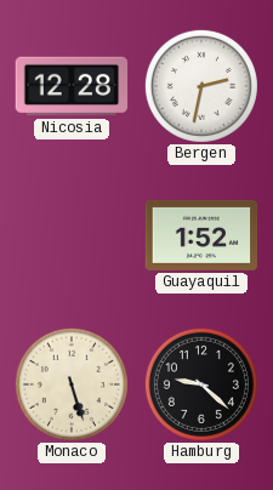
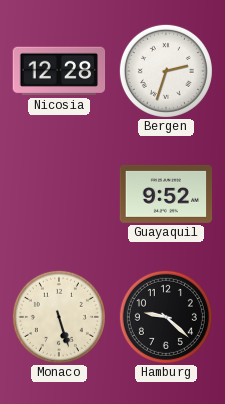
Bergen: 2:32 -> 2:33 (166, 71)
Guayaquil: 1:52 -> 9:52 (166, 194)
